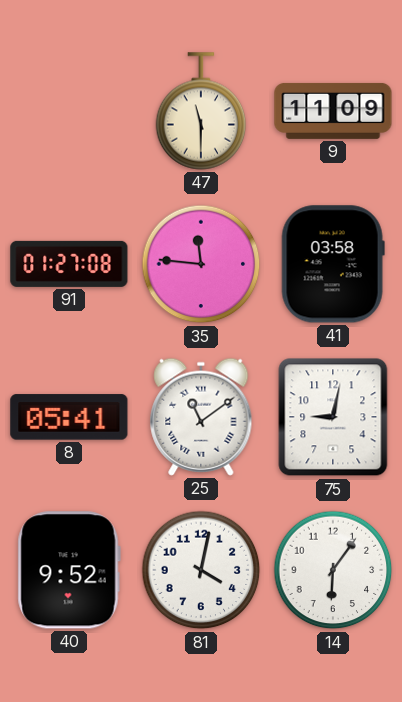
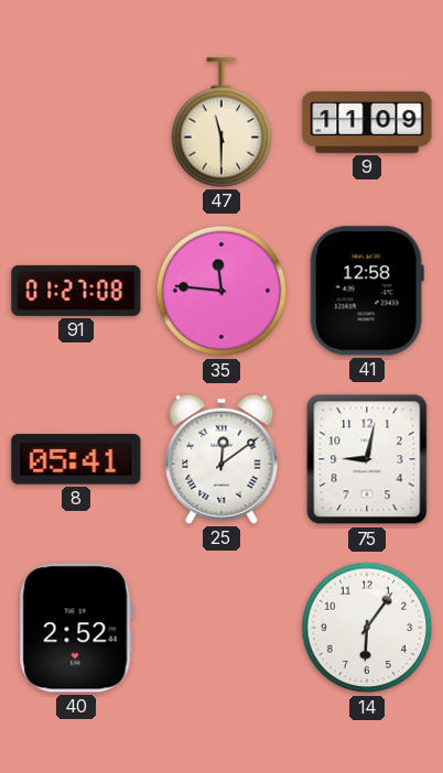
41: 03:58 -> 12:58 (367, 291)
25: 11:09 -> 12:09 (221, 459)
40: 9:52 -> 2:52 (76, 628)
81: 4:02 -> none (201, 570)
